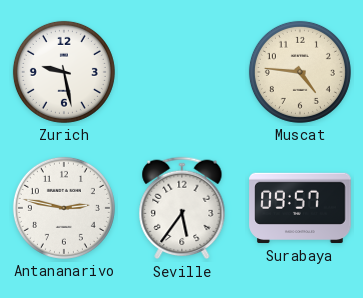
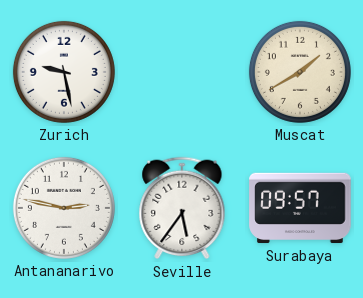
Muscat: 4:46 -> 1:40 (300, 72)
